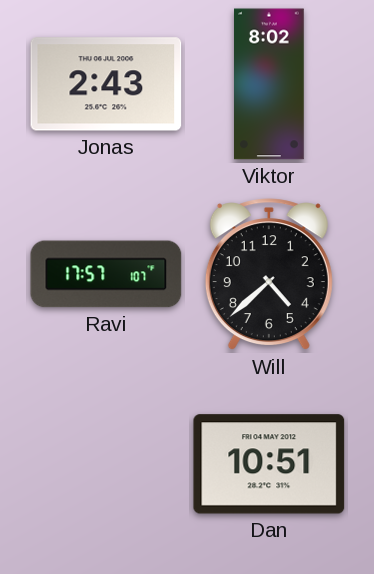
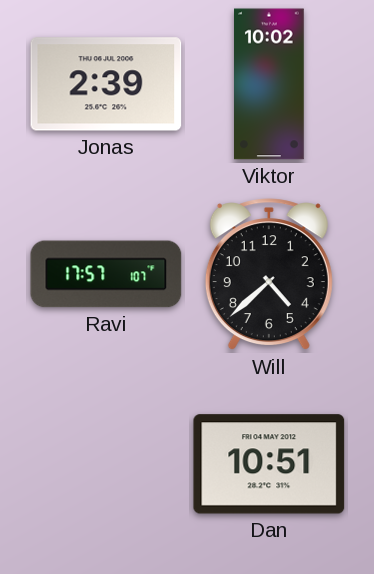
Jonas: 2:43 -> 2:39 (106, 84)
Viktor: 8:02 -> 10:02 (270, 84)
